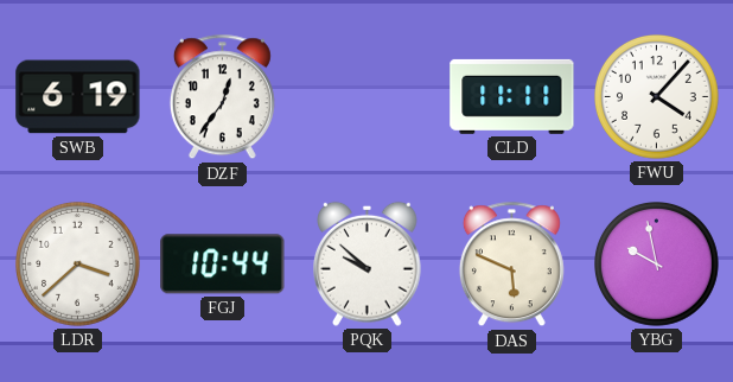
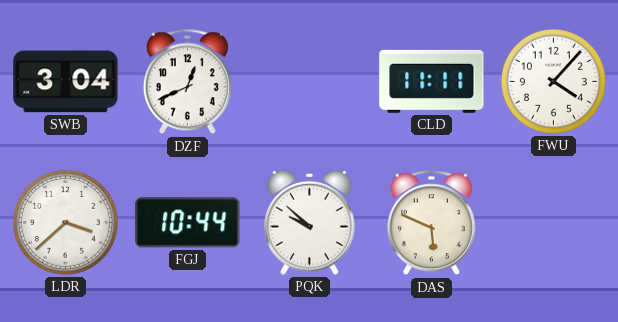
SWB: 6:19 -> 3:04 (66, 82)
DZF: 12:36 -> 12:41 (187, 82)
YBG: 9:58 -> none (657, 265)
